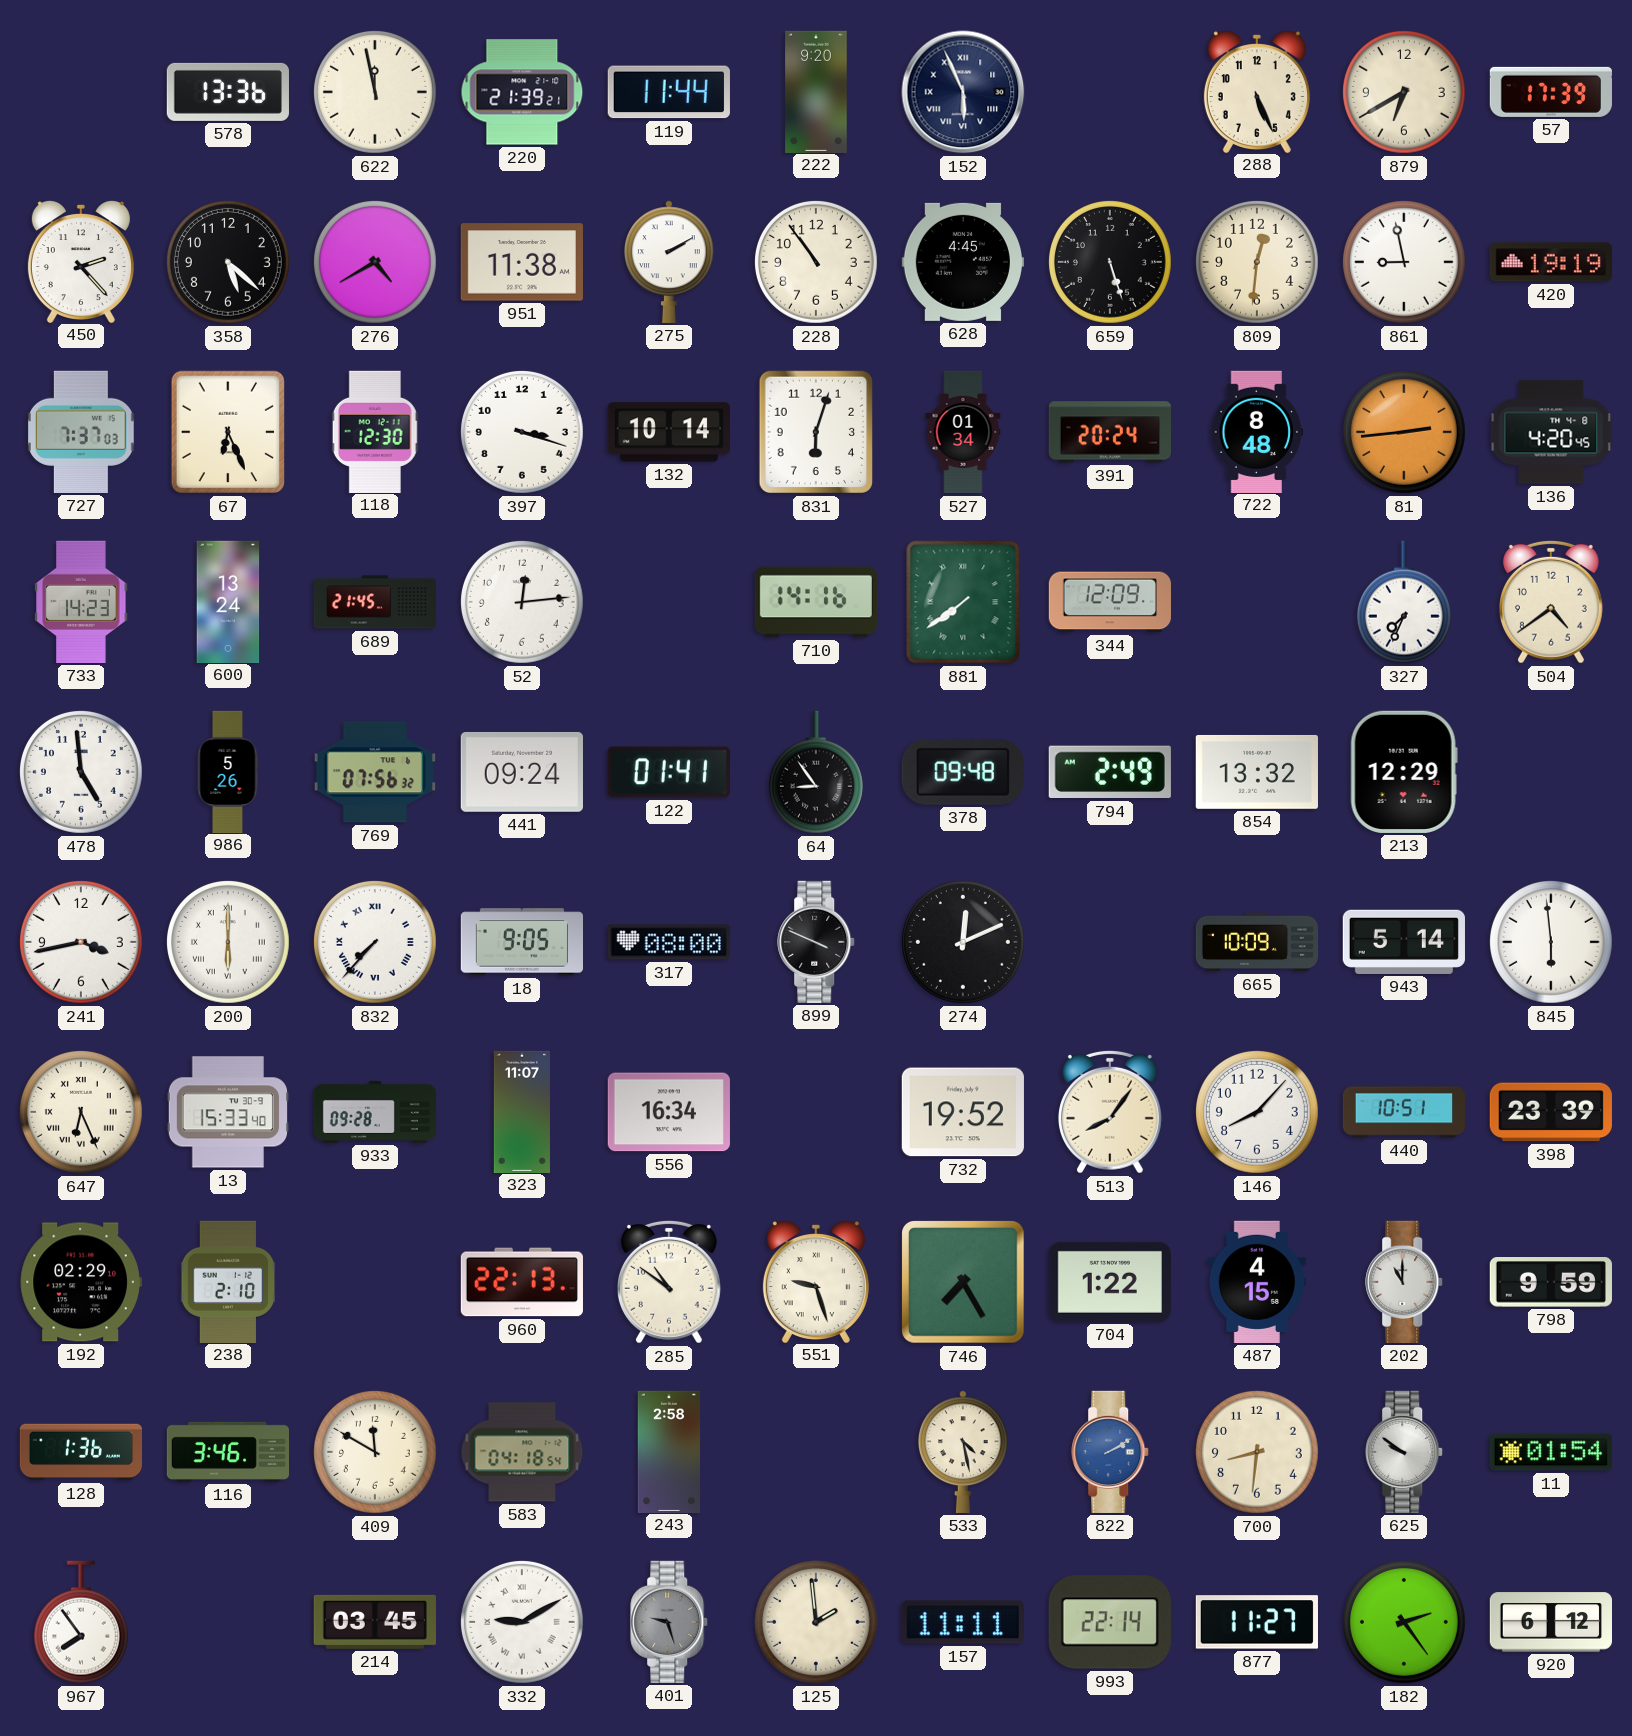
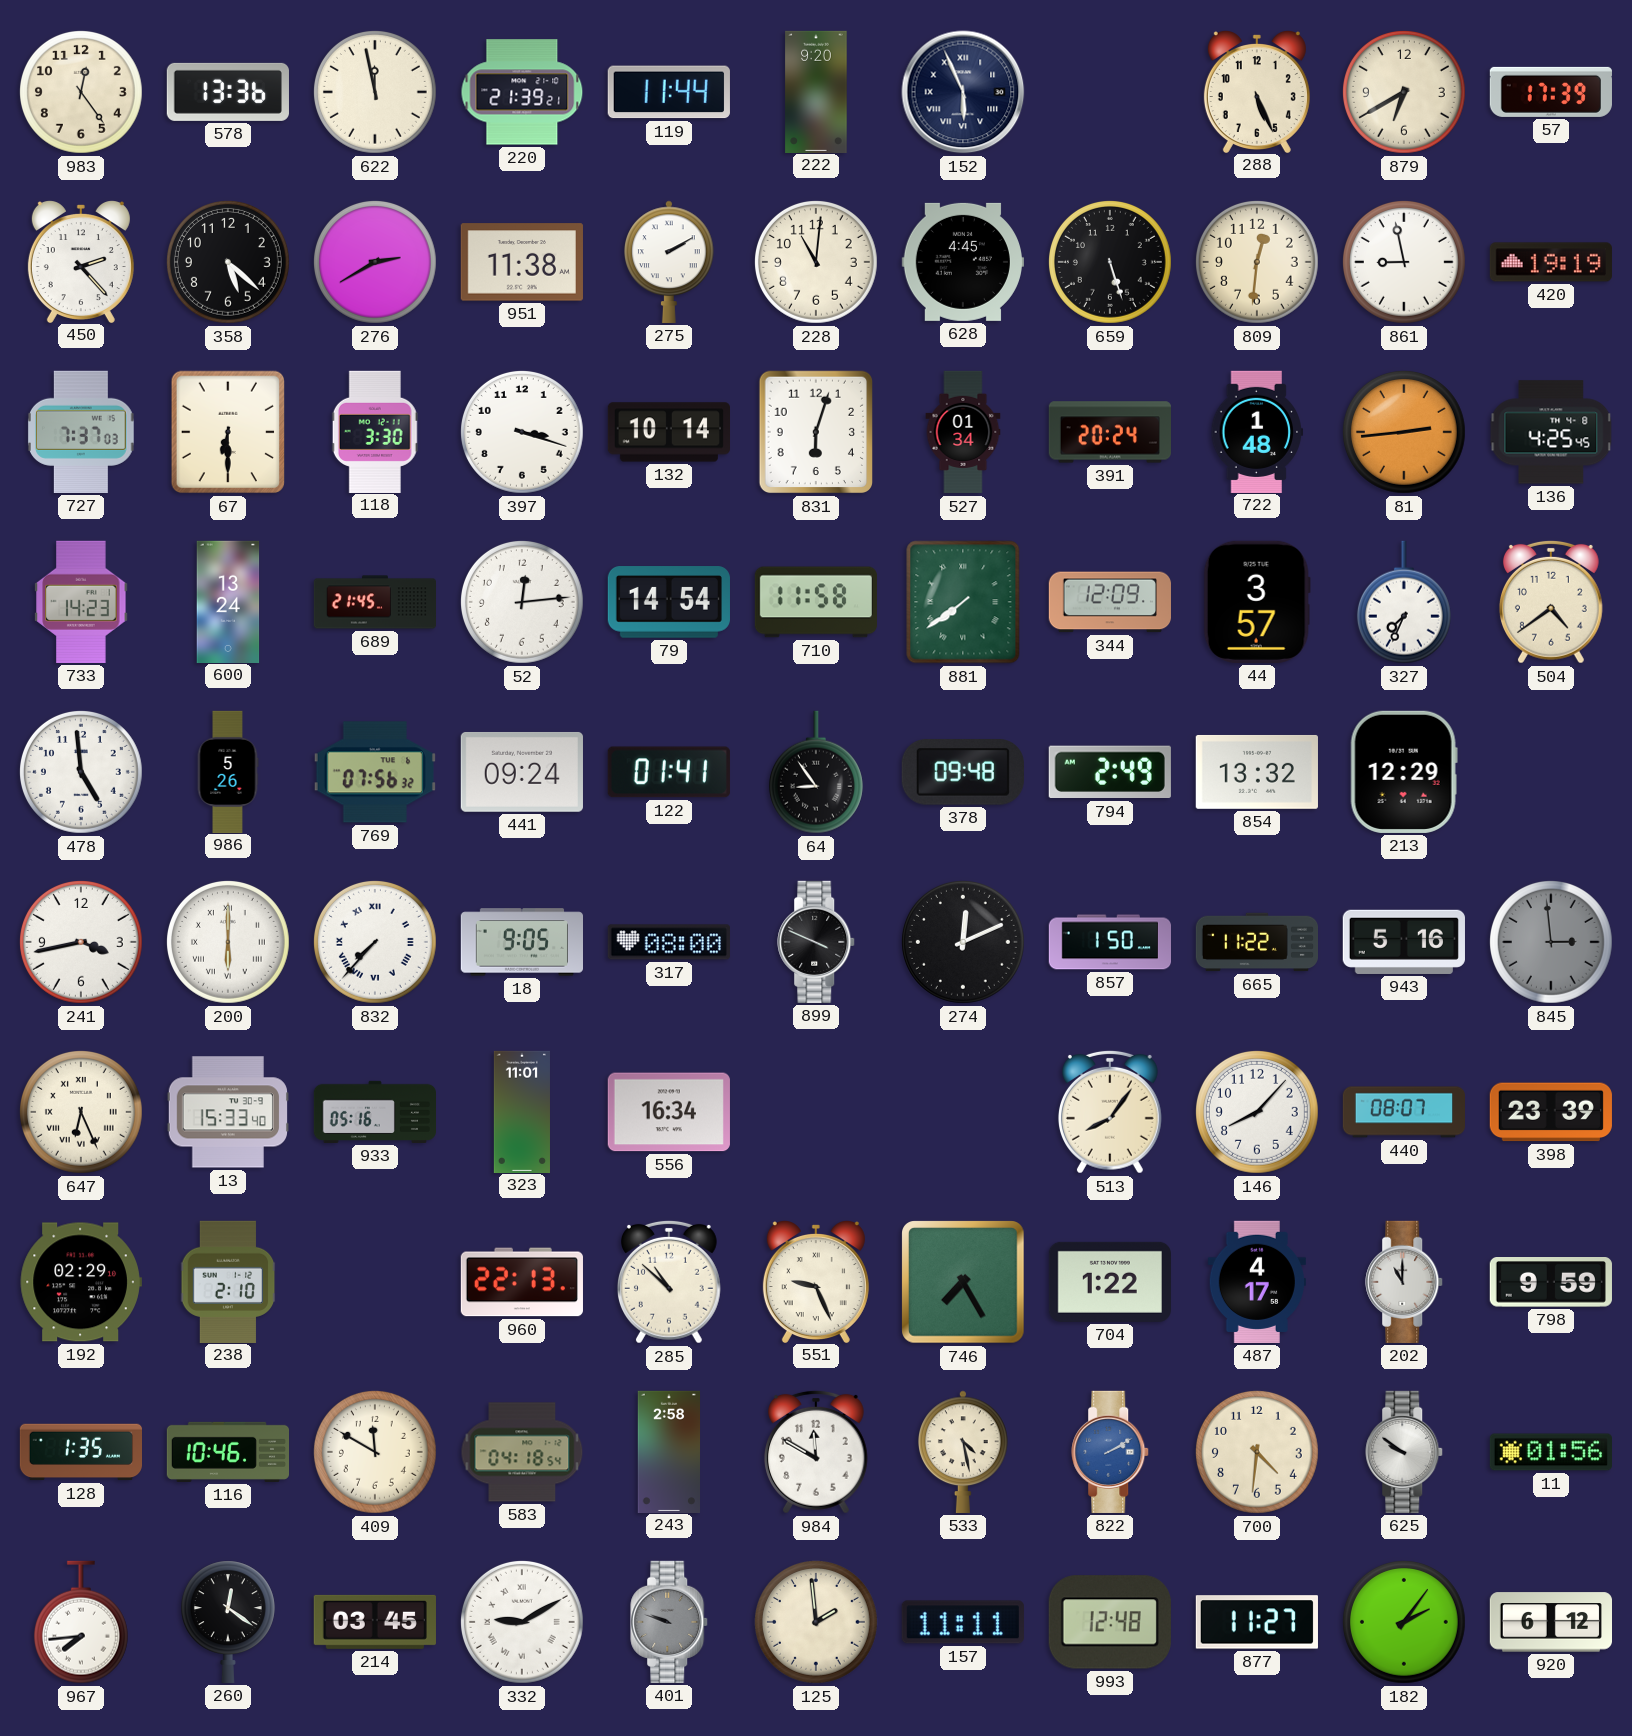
983: none -> 12:24 (81, 92)
276: 4:40 -> 2:40 (375, 262)
228: 10:54 -> 11:01 (816, 262)
67: 6:26 -> 6:30 (227, 432)
118: 12:30 -> 3:30 (375, 431)
722: 8:48 -> 1:48 (1257, 431)
136: 4:20 -> 4:25 (1551, 432)
79: none -> 14:54 (669, 602)
710: 14:16 -> 11:58 (816, 602)
44: none -> 3:57 (1257, 602)
857: none -> 1:50 (1109, 942)
665: 10:09 -> 11:22 (1256, 942)
943: 5:14 -> 5:16 (1404, 942)
845: 5:59 -> 2:59 (1551, 942)
845 dial: white -> grey (1551, 942)
933: 09:28 -> 05:16 (374, 1112)
323: 11:07 -> 11:01 (522, 1111)
732: 19:52 -> none (963, 1112)
440: 10:51 -> 08:07 (1404, 1112)
285: 10:51 -> 10:52 (669, 1282)
551: 9:27 -> 9:26 (816, 1282)
487: 4:15 -> 4:17 (1257, 1282)
128: 1:36 -> 1:35 (80, 1452)
116: 3:46 -> 10:46 (227, 1452)
984: none -> 11:50 (816, 1452)
700: 8:31 -> 4:31 (1257, 1452)
11: 01:54 -> 01:56 (1551, 1452)
967: 7:54 -> 7:44 (81, 1622)
260: none -> 12:21 (228, 1622)
401: 9:27 -> 9:48 (670, 1622)
993: 22:14 -> 12:48 (1110, 1622)
182: 2:24 -> 2:06 (1404, 1622)
